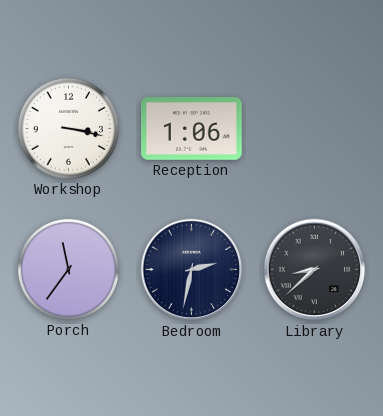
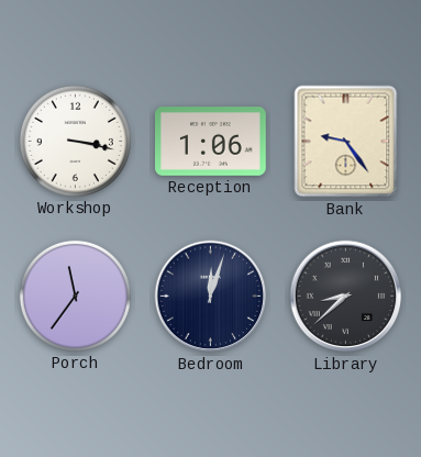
Bank: none -> 9:24 (346, 142)
Bedroom: 2:32 -> 12:03 (211, 297)
